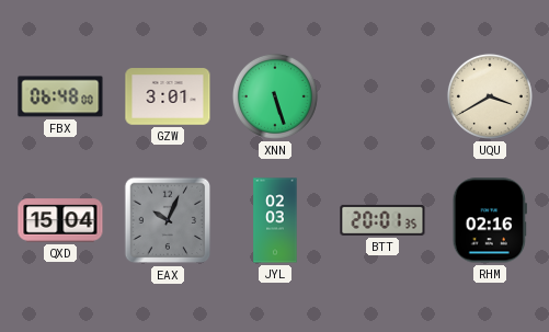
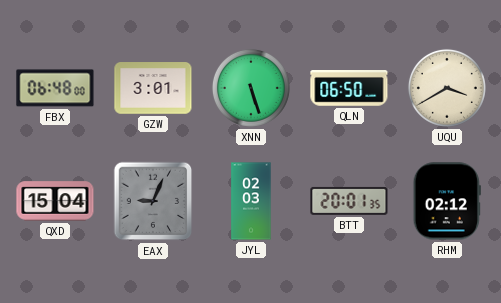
QLN: none -> 06:50 (349, 89)
EAX: 10:04 -> 9:04 (153, 201)
RHM: 02:16 -> 02:12 (447, 201)
